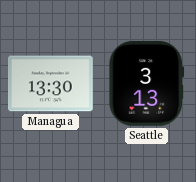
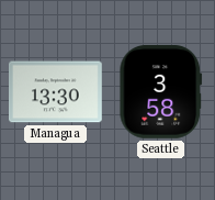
Seattle: 3:13 -> 3:58 (161, 91)
